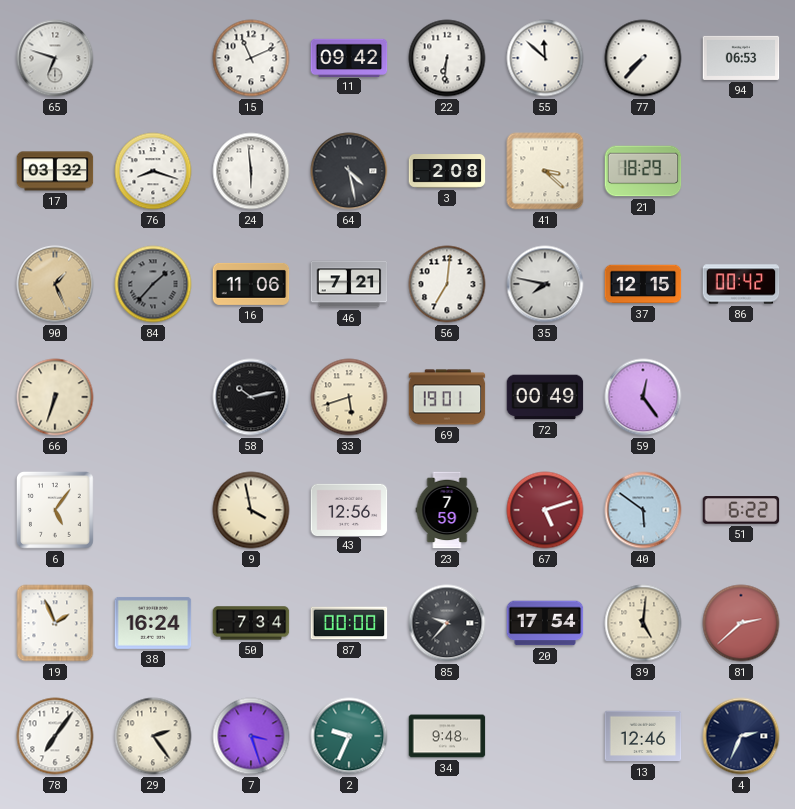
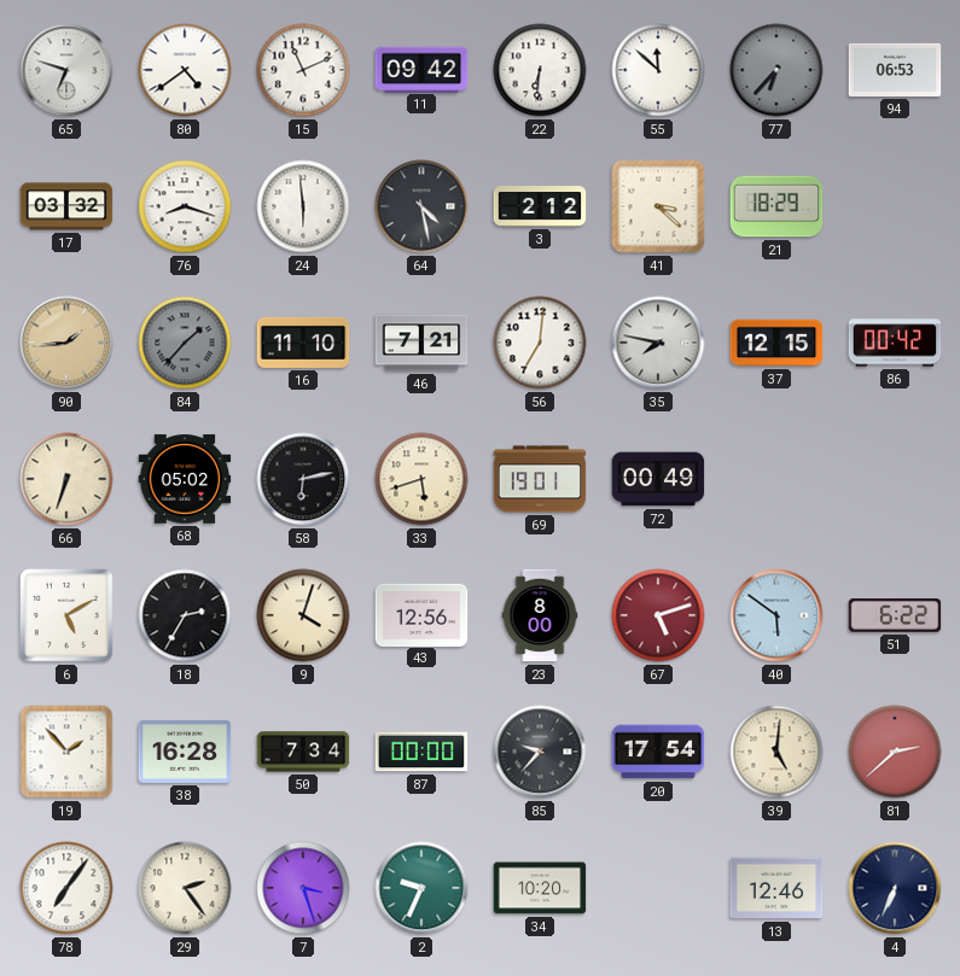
80: none -> 4:39 (185, 70)
77: 7:37 -> 6:37 (776, 70)
77 dial: white -> grey (776, 70)
3: 2:08 -> 2:12 (540, 206)
90: 1:26 -> 1:44 (66, 343)
16: 11:06 -> 11:10 (303, 343)
68: none -> 05:02 (185, 479)
58: 10:13 -> 6:13 (303, 479)
59: 12:24 -> none (643, 397)
6: 5:06 -> 5:10 (66, 615)
18: none -> 2:35 (185, 615)
9: 3:58 -> 4:03 (303, 615)
23: 7:59 -> 8:00 (540, 615)
19: 1:56 -> 1:53 (66, 752)
38: 16:24 -> 16:28 (185, 752)
34: 9:48 -> 10:20 (540, 888)
4: 2:34 -> 6:34 (895, 888)
